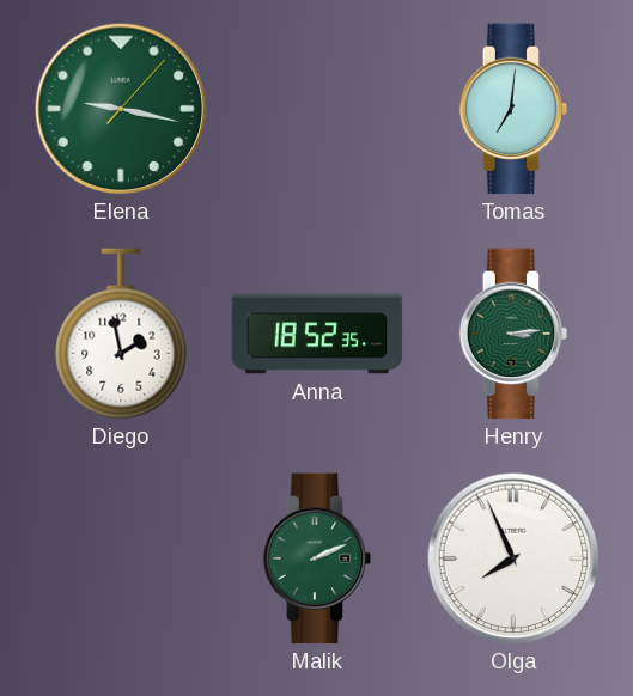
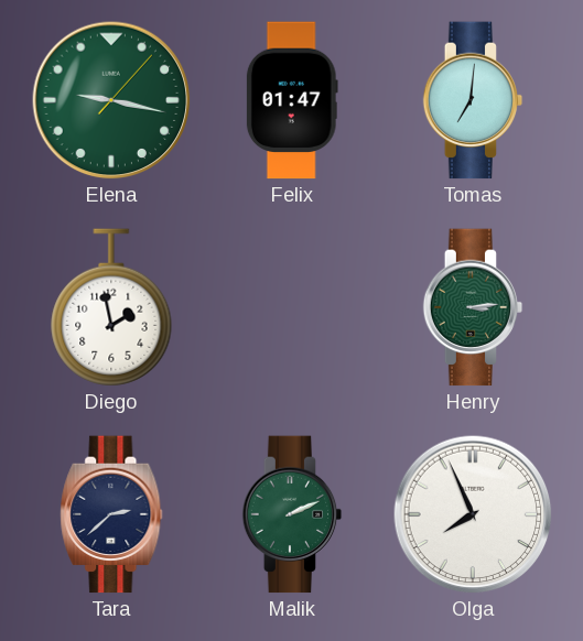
Felix: none -> 01:47 (292, 100)
Anna: 18:52 -> none (317, 334)
Tara: none -> 2:38 (111, 514)
